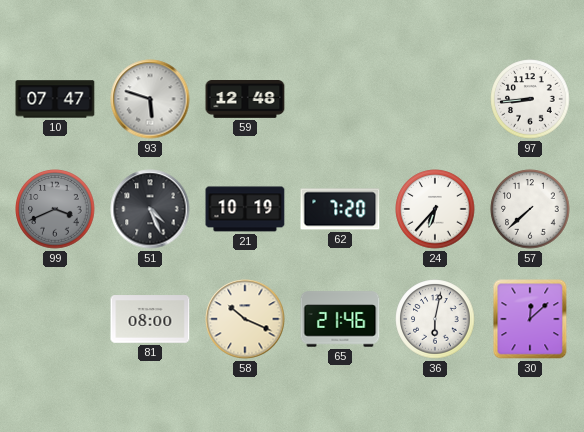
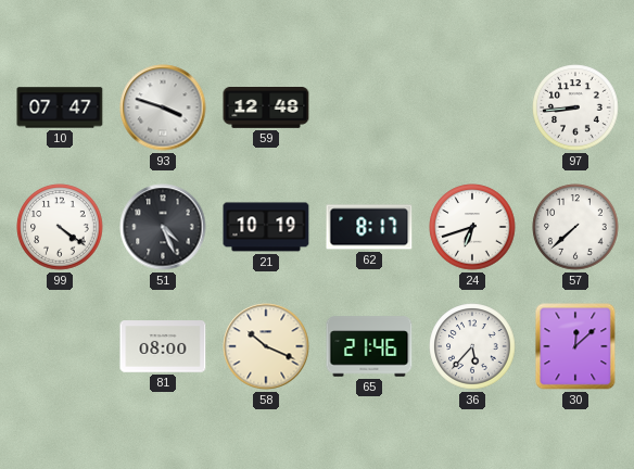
93: 5:48 -> 3:48 (163, 107)
99: 3:41 -> 4:21 (60, 227)
99 dial: grey -> white (60, 227)
62: 7:20 -> 8:17 (369, 227)
24: 6:37 -> 6:42 (472, 227)
36: 6:02 -> 5:37 (472, 346)
